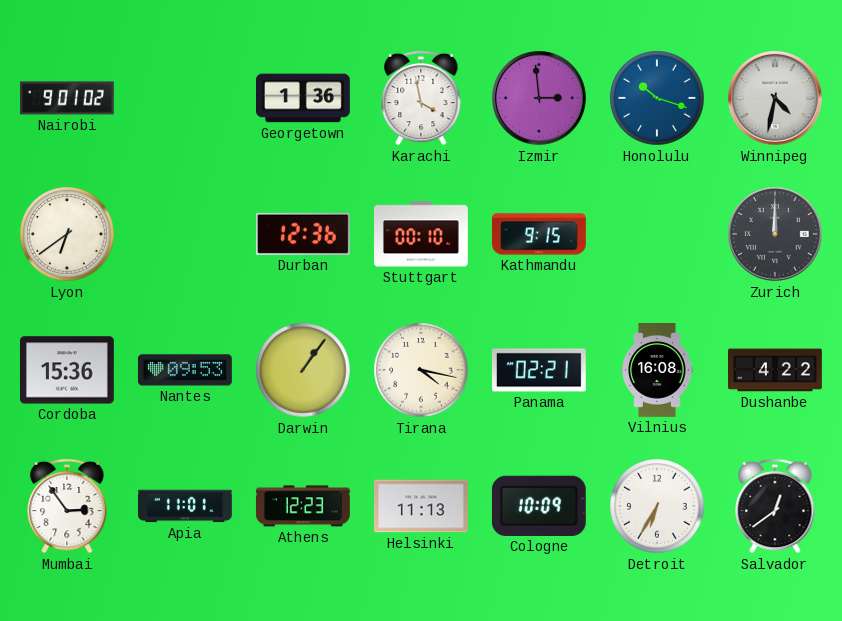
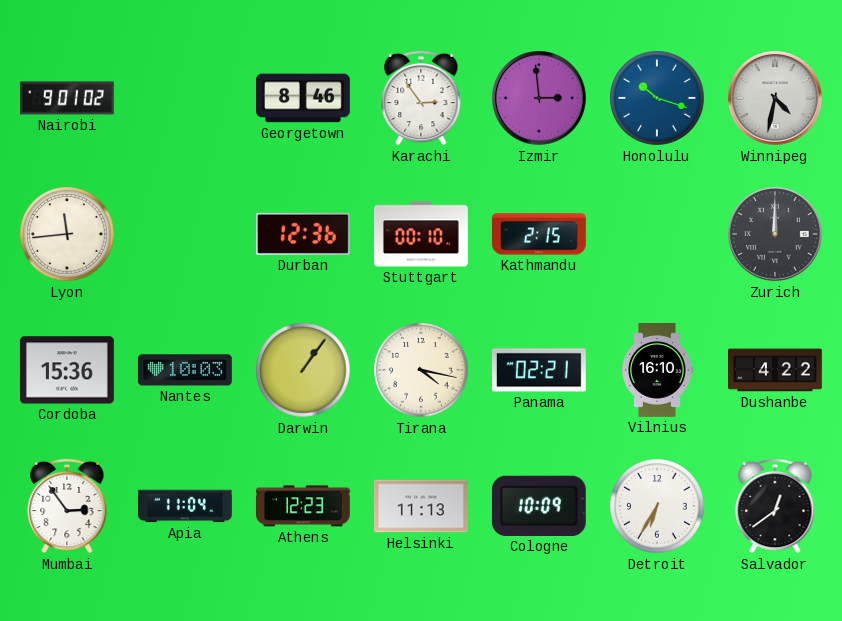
Georgetown: 1:36 -> 8:46 (304, 98)
Karachi: 3:58 -> 2:54 (421, 98)
Lyon: 6:39 -> 11:44 (67, 234)
Kathmandu: 9:15 -> 2:15 (540, 234)
Nantes: 09:53 -> 10:03 (185, 370)
Vilnius: 16:08 -> 16:10 (657, 371)
Apia: 11:01 -> 11:04 (186, 506)
